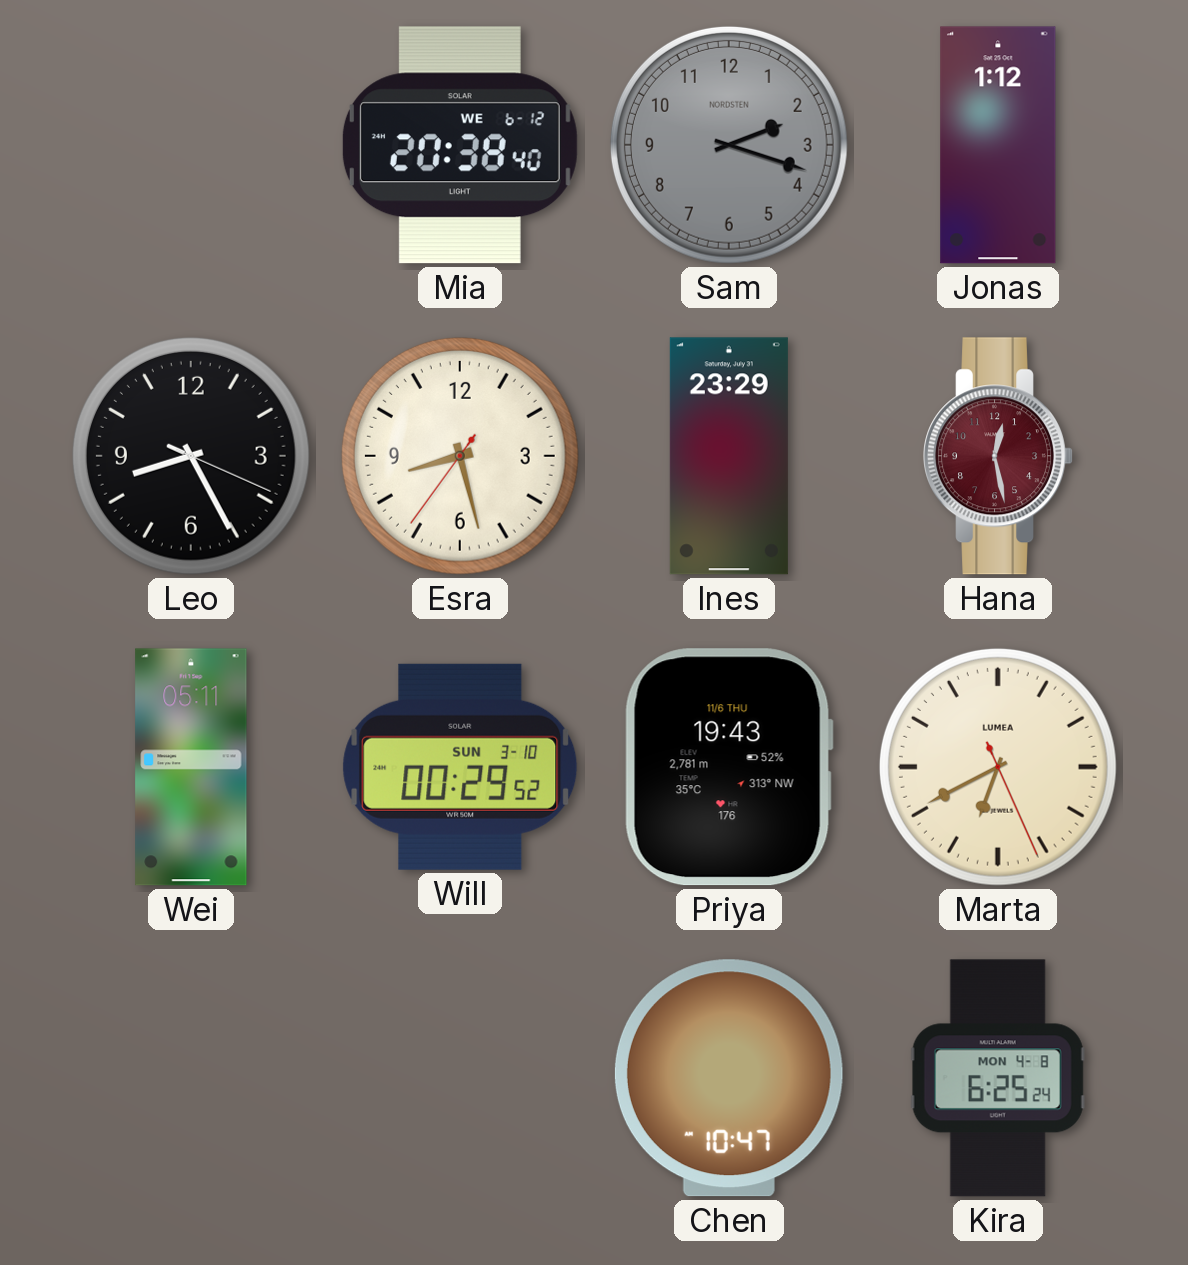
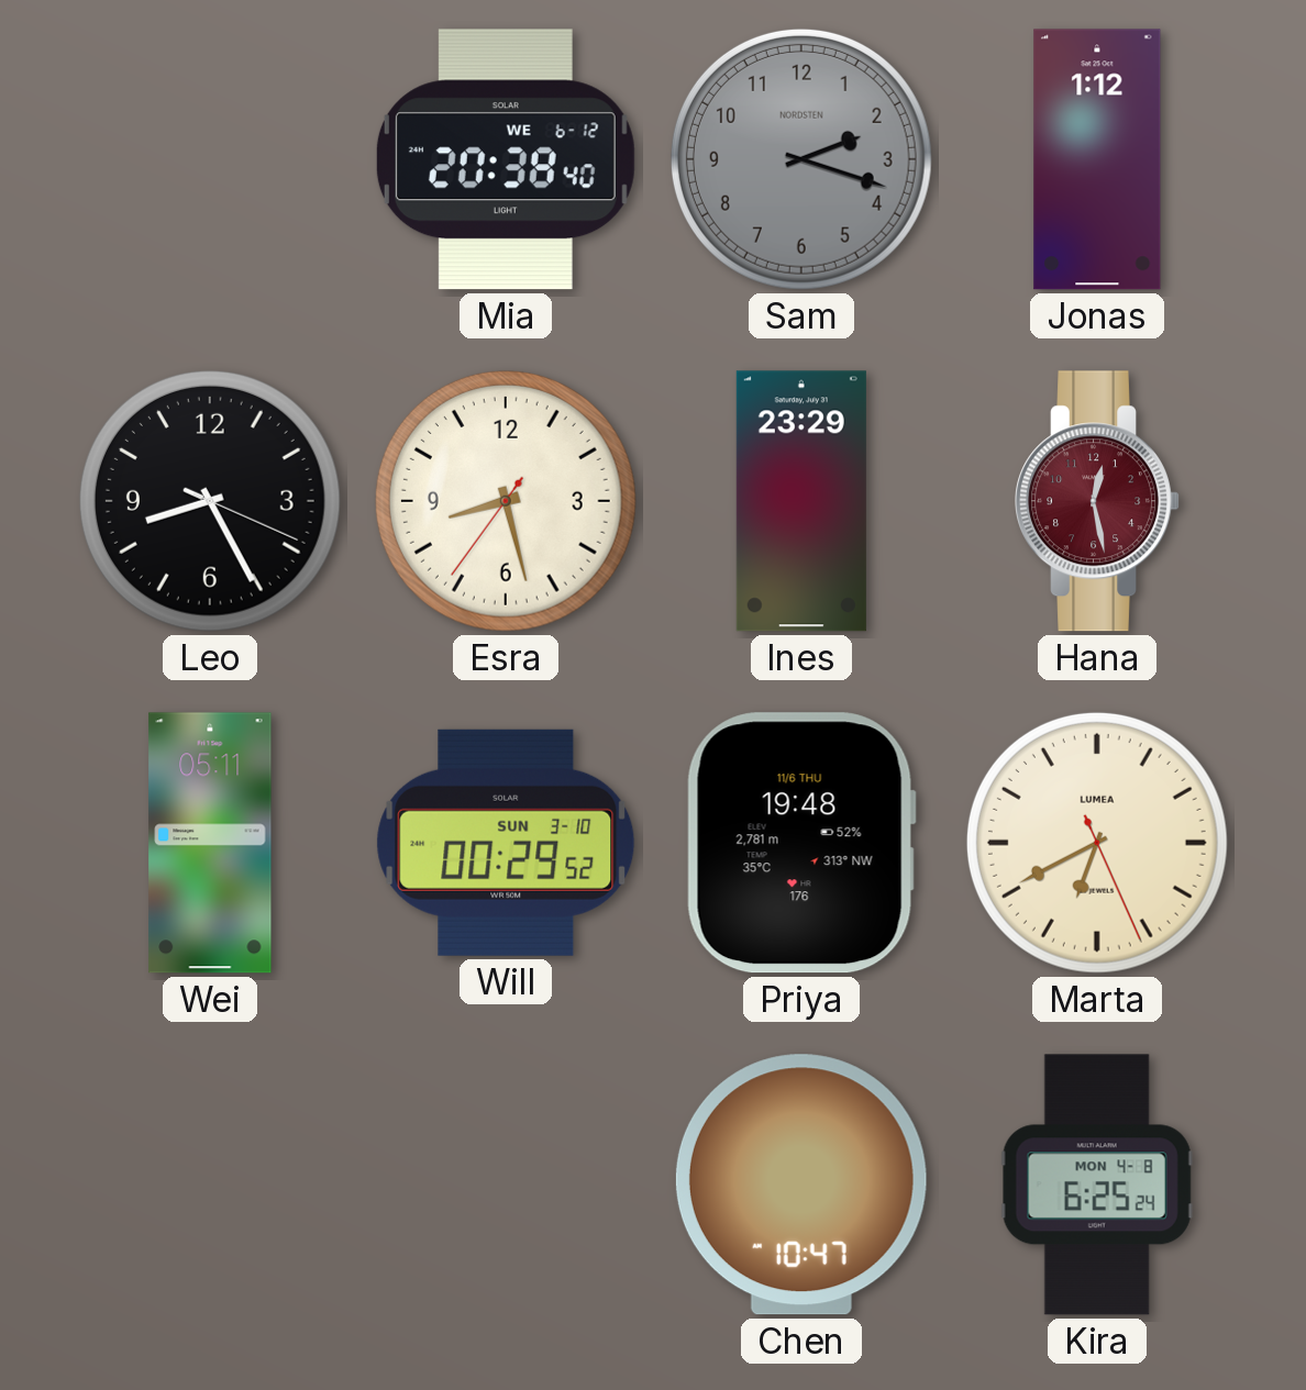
Priya: 19:43 -> 19:48 (801, 843)
